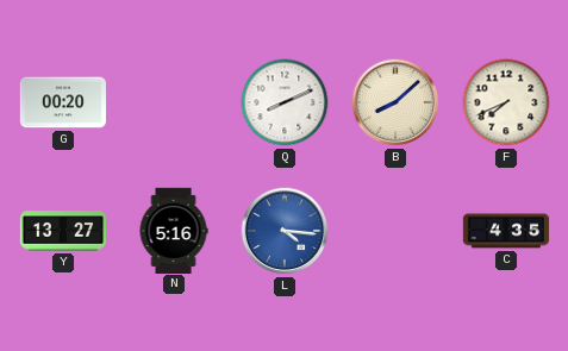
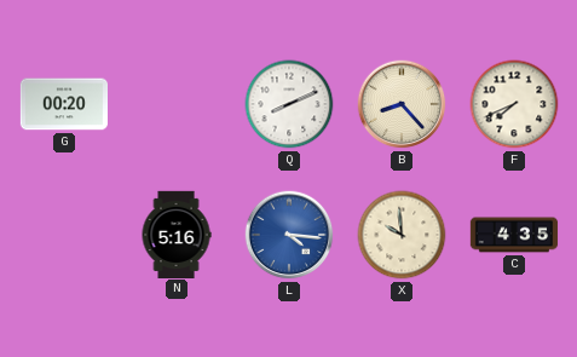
B: 8:08 -> 8:23 (402, 104)
Y: 13:27 -> none (62, 231)
X: none -> 9:59 (402, 235)
